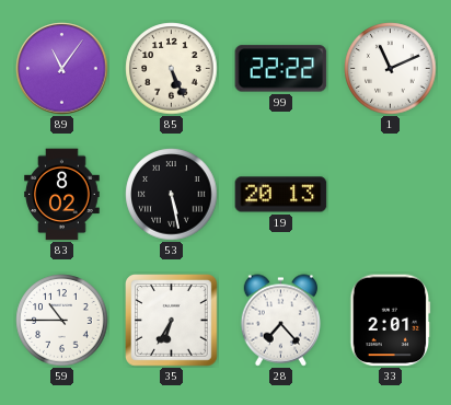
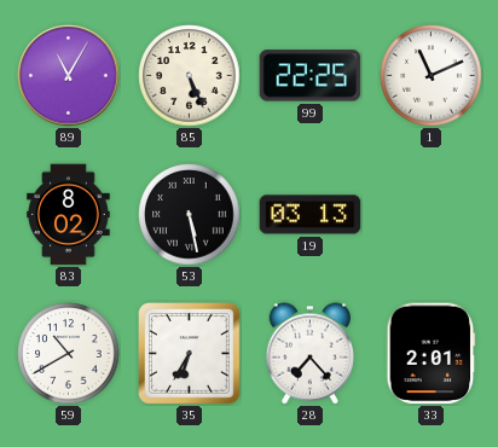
89: 11:06 -> 11:05 (69, 76)
99: 22:22 -> 22:25 (311, 76)
19: 20:13 -> 03:13 (311, 215)
59: 10:45 -> 10:40 (69, 354)
